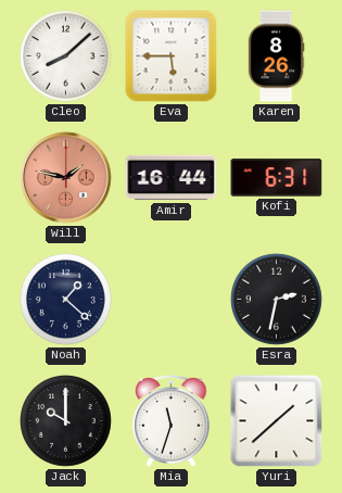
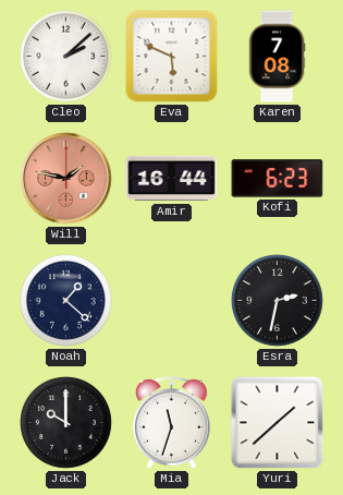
Cleo: 8:08 -> 2:08 (66, 57)
Eva: 5:45 -> 5:49 (172, 57)
Karen: 8:26 -> 7:08 (277, 57)
Kofi: 6:31 -> 6:23 (278, 179)
